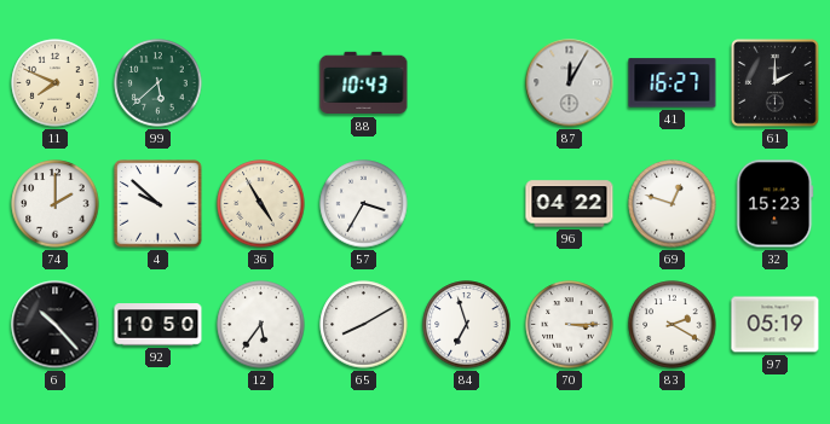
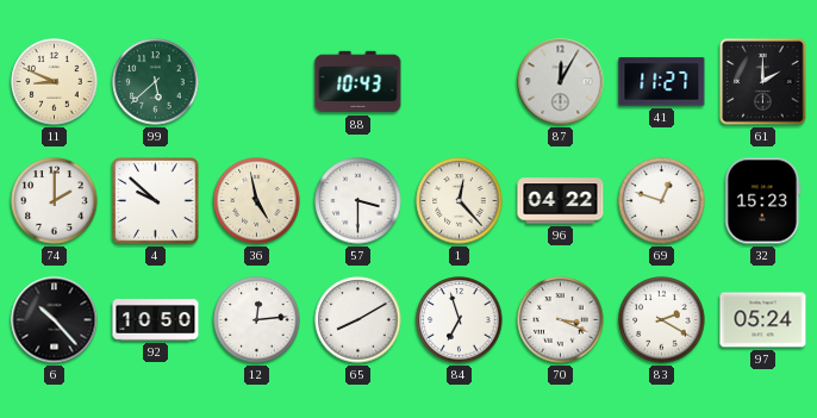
11: 7:49 -> 8:49 (55, 82)
41: 16:27 -> 11:27 (662, 82)
36: 4:55 -> 4:58 (257, 201)
57: 3:35 -> 3:30 (358, 201)
1: none -> 12:23 (460, 201)
12: 5:36 -> 12:14 (257, 320)
70: 3:15 -> 3:19 (561, 320)
97: 05:19 -> 05:24 (763, 320)
